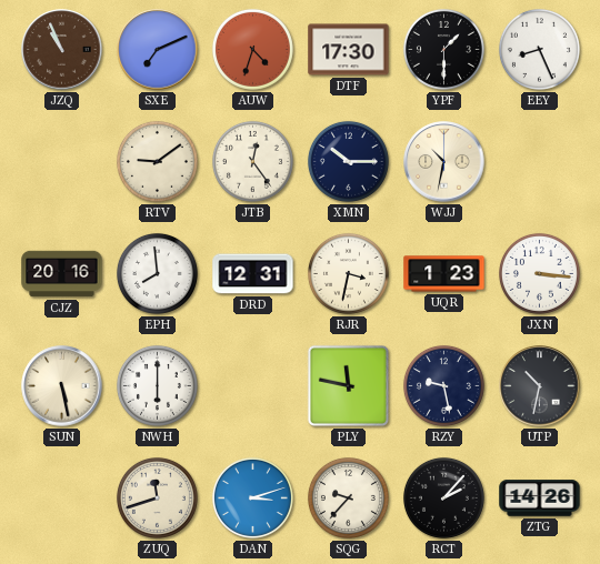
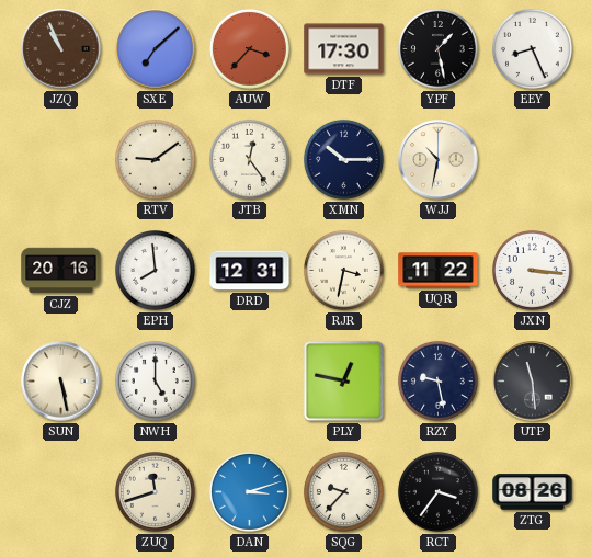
SXE: 7:11 -> 7:08 (156, 49)
AUW: 4:33 -> 3:37 (249, 48)
YPF: 1:30 -> 1:28 (437, 48)
UQR: 1:23 -> 11:22 (439, 271)
NWH: 6:00 -> 5:00 (155, 380)
PLY: 11:47 -> 12:47 (343, 380)
UTP: 10:32 -> 11:29 (533, 382)
RCT: 2:07 -> 3:36 (437, 491)
ZTG: 14:26 -> 08:26 (533, 492)
